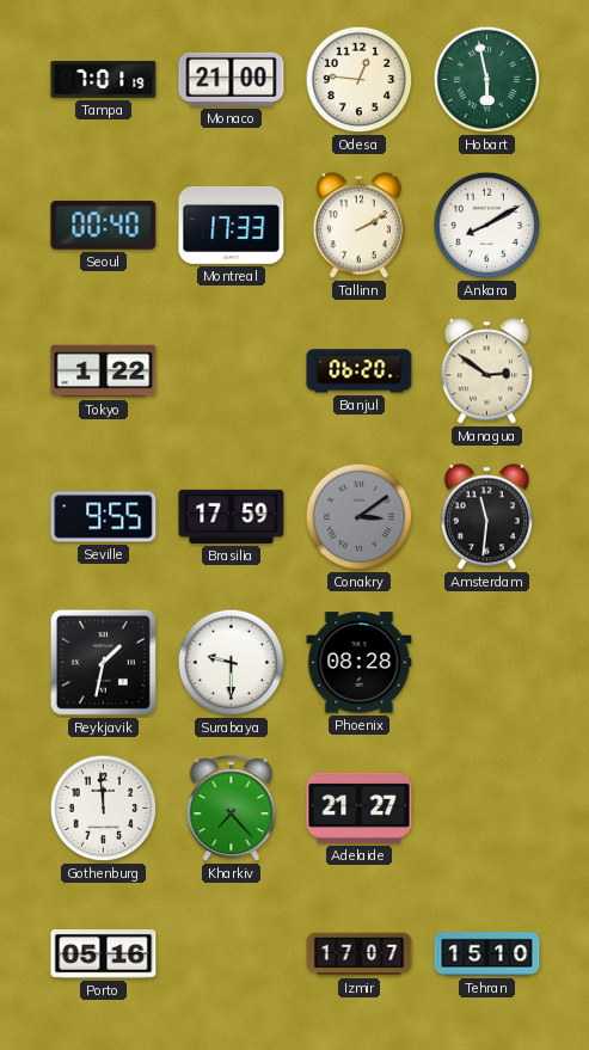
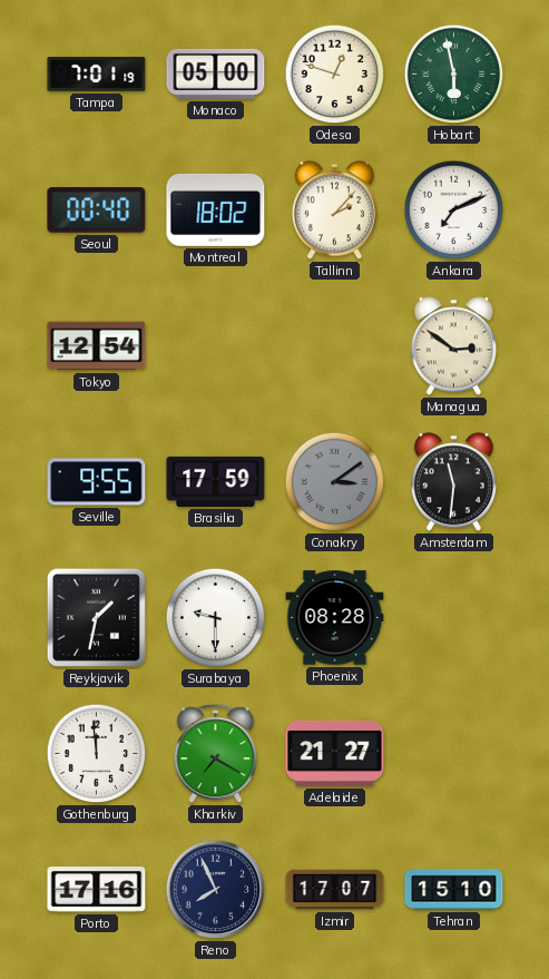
Monaco: 21:00 -> 05:00 (216, 74)
Odesa: 12:46 -> 12:48 (335, 75)
Montreal: 17:33 -> 18:02 (216, 209)
Tallinn: 2:10 -> 2:07 (334, 211)
Ankara: 8:10 -> 7:11 (454, 211)
Tokyo: 1:22 -> 12:54 (97, 346)
Banjul: 06:20 -> none (360, 372)
Kharkiv: 7:23 -> 7:20 (216, 754)
Porto: 05:16 -> 17:16 (97, 890)
Reno: none -> 7:56 (216, 890)
